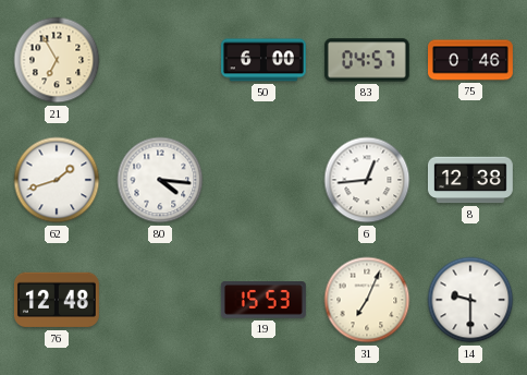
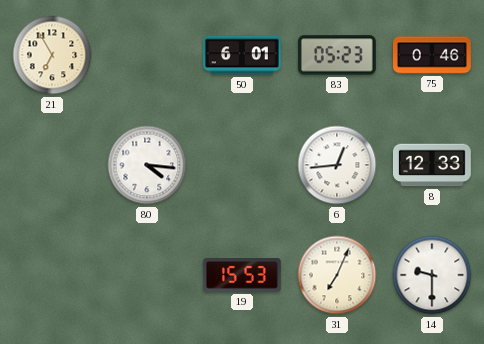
50: 6:00 -> 6:01 (243, 55)
83: 04:57 -> 05:23 (337, 55)
62: 1:42 -> none (57, 180)
8: 12:38 -> 12:33 (432, 165)
76: 12:48 -> none (57, 300)
